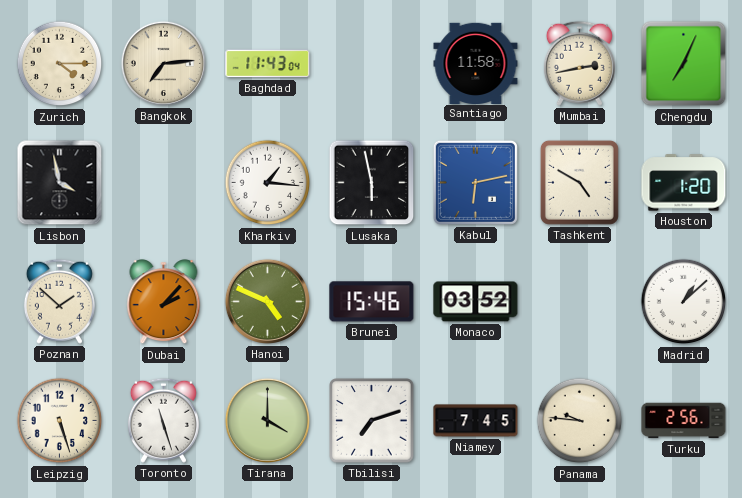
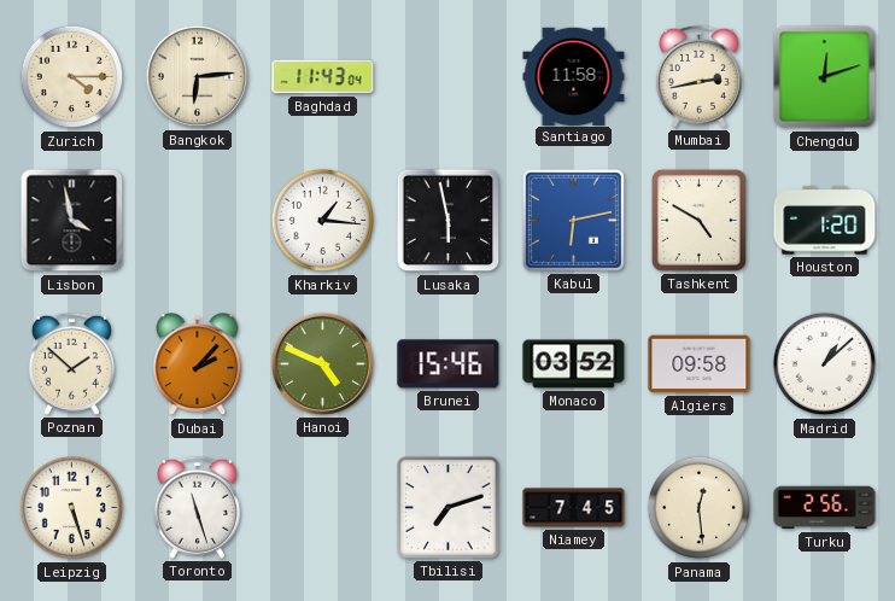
Bangkok: 7:14 -> 6:14 (197, 76)
Chengdu: 7:04 -> 12:12 (825, 77)
Algiers: none -> 09:58 (700, 364)
Tirana: 4:00 -> none (267, 420)
Panama: 9:46 -> 12:29 (700, 508)
